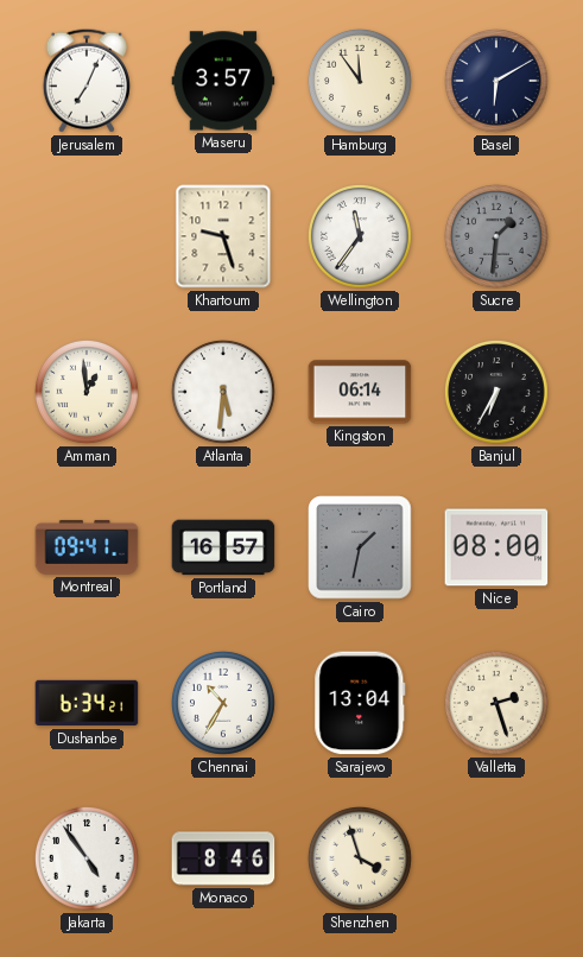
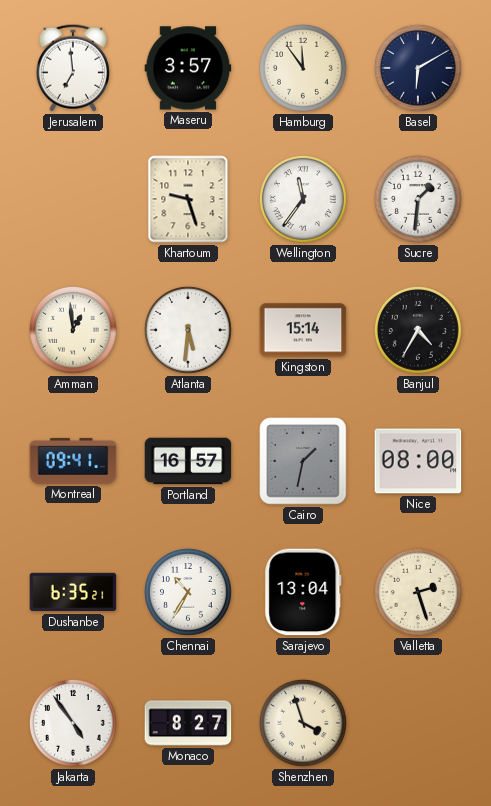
Jerusalem: 7:04 -> 6:59 (73, 68)
Sucre dial: grey -> white (419, 200)
Kingston: 06:14 -> 15:14 (303, 330)
Banjul: 6:35 -> 4:35 (419, 331)
Dushanbe: 6:34 -> 6:35 (73, 592)
Monaco: 8:46 -> 8:27 (188, 723)
